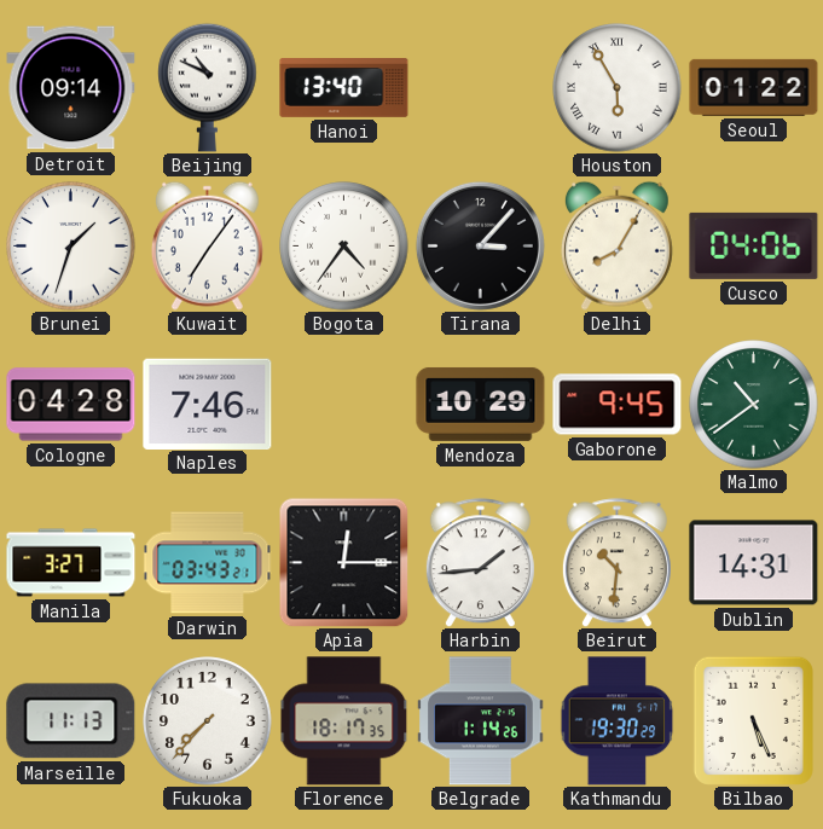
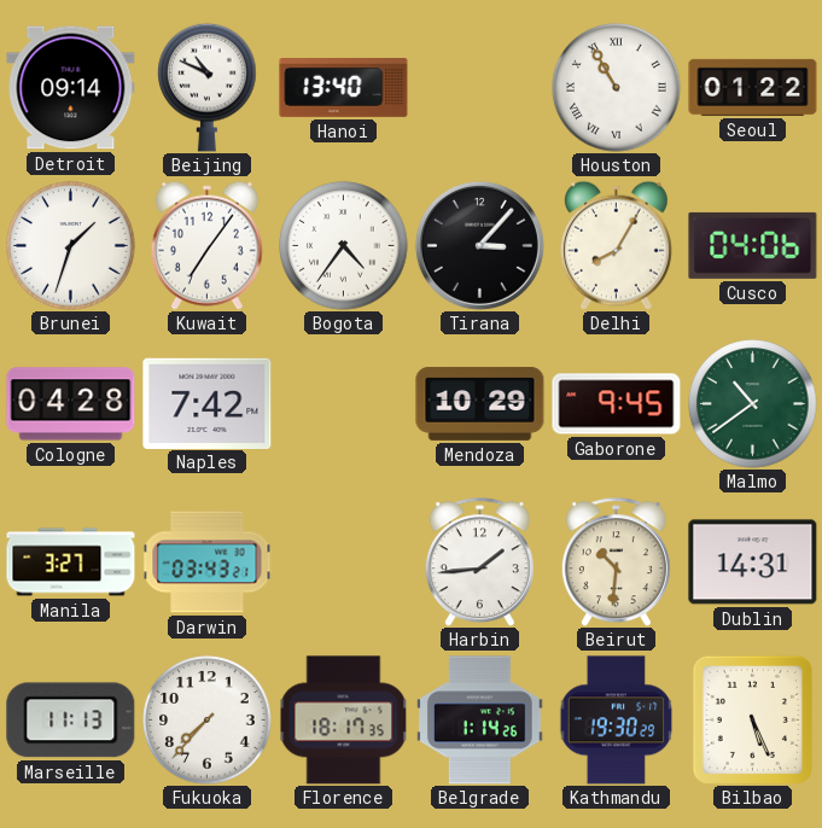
Houston: 5:55 -> 10:55 (617, 88)
Naples: 7:46 -> 7:42 (208, 403)
Apia: 12:15 -> none (343, 562)
